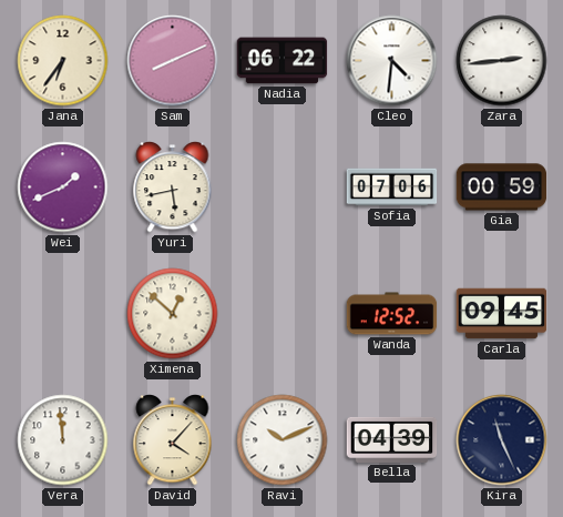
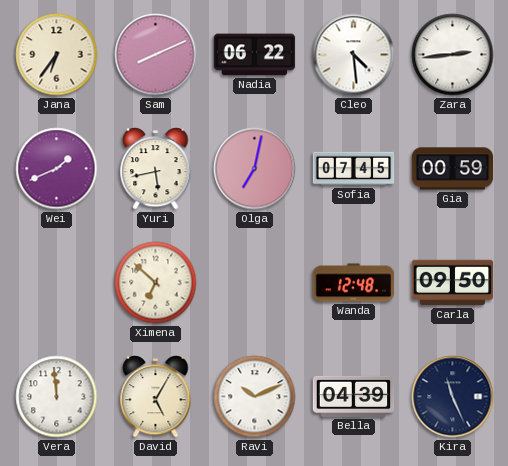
Cleo: 4:31 -> 4:29 (354, 55)
Olga: none -> 7:02 (255, 169)
Sofia: 07:06 -> 07:45 (354, 169)
Ximena: 12:52 -> 6:52 (156, 283)
Wanda: 12:52 -> 12:48 (354, 283)
Carla: 09:45 -> 09:50 (453, 283)
David: 4:07 -> 5:05 (156, 397)
